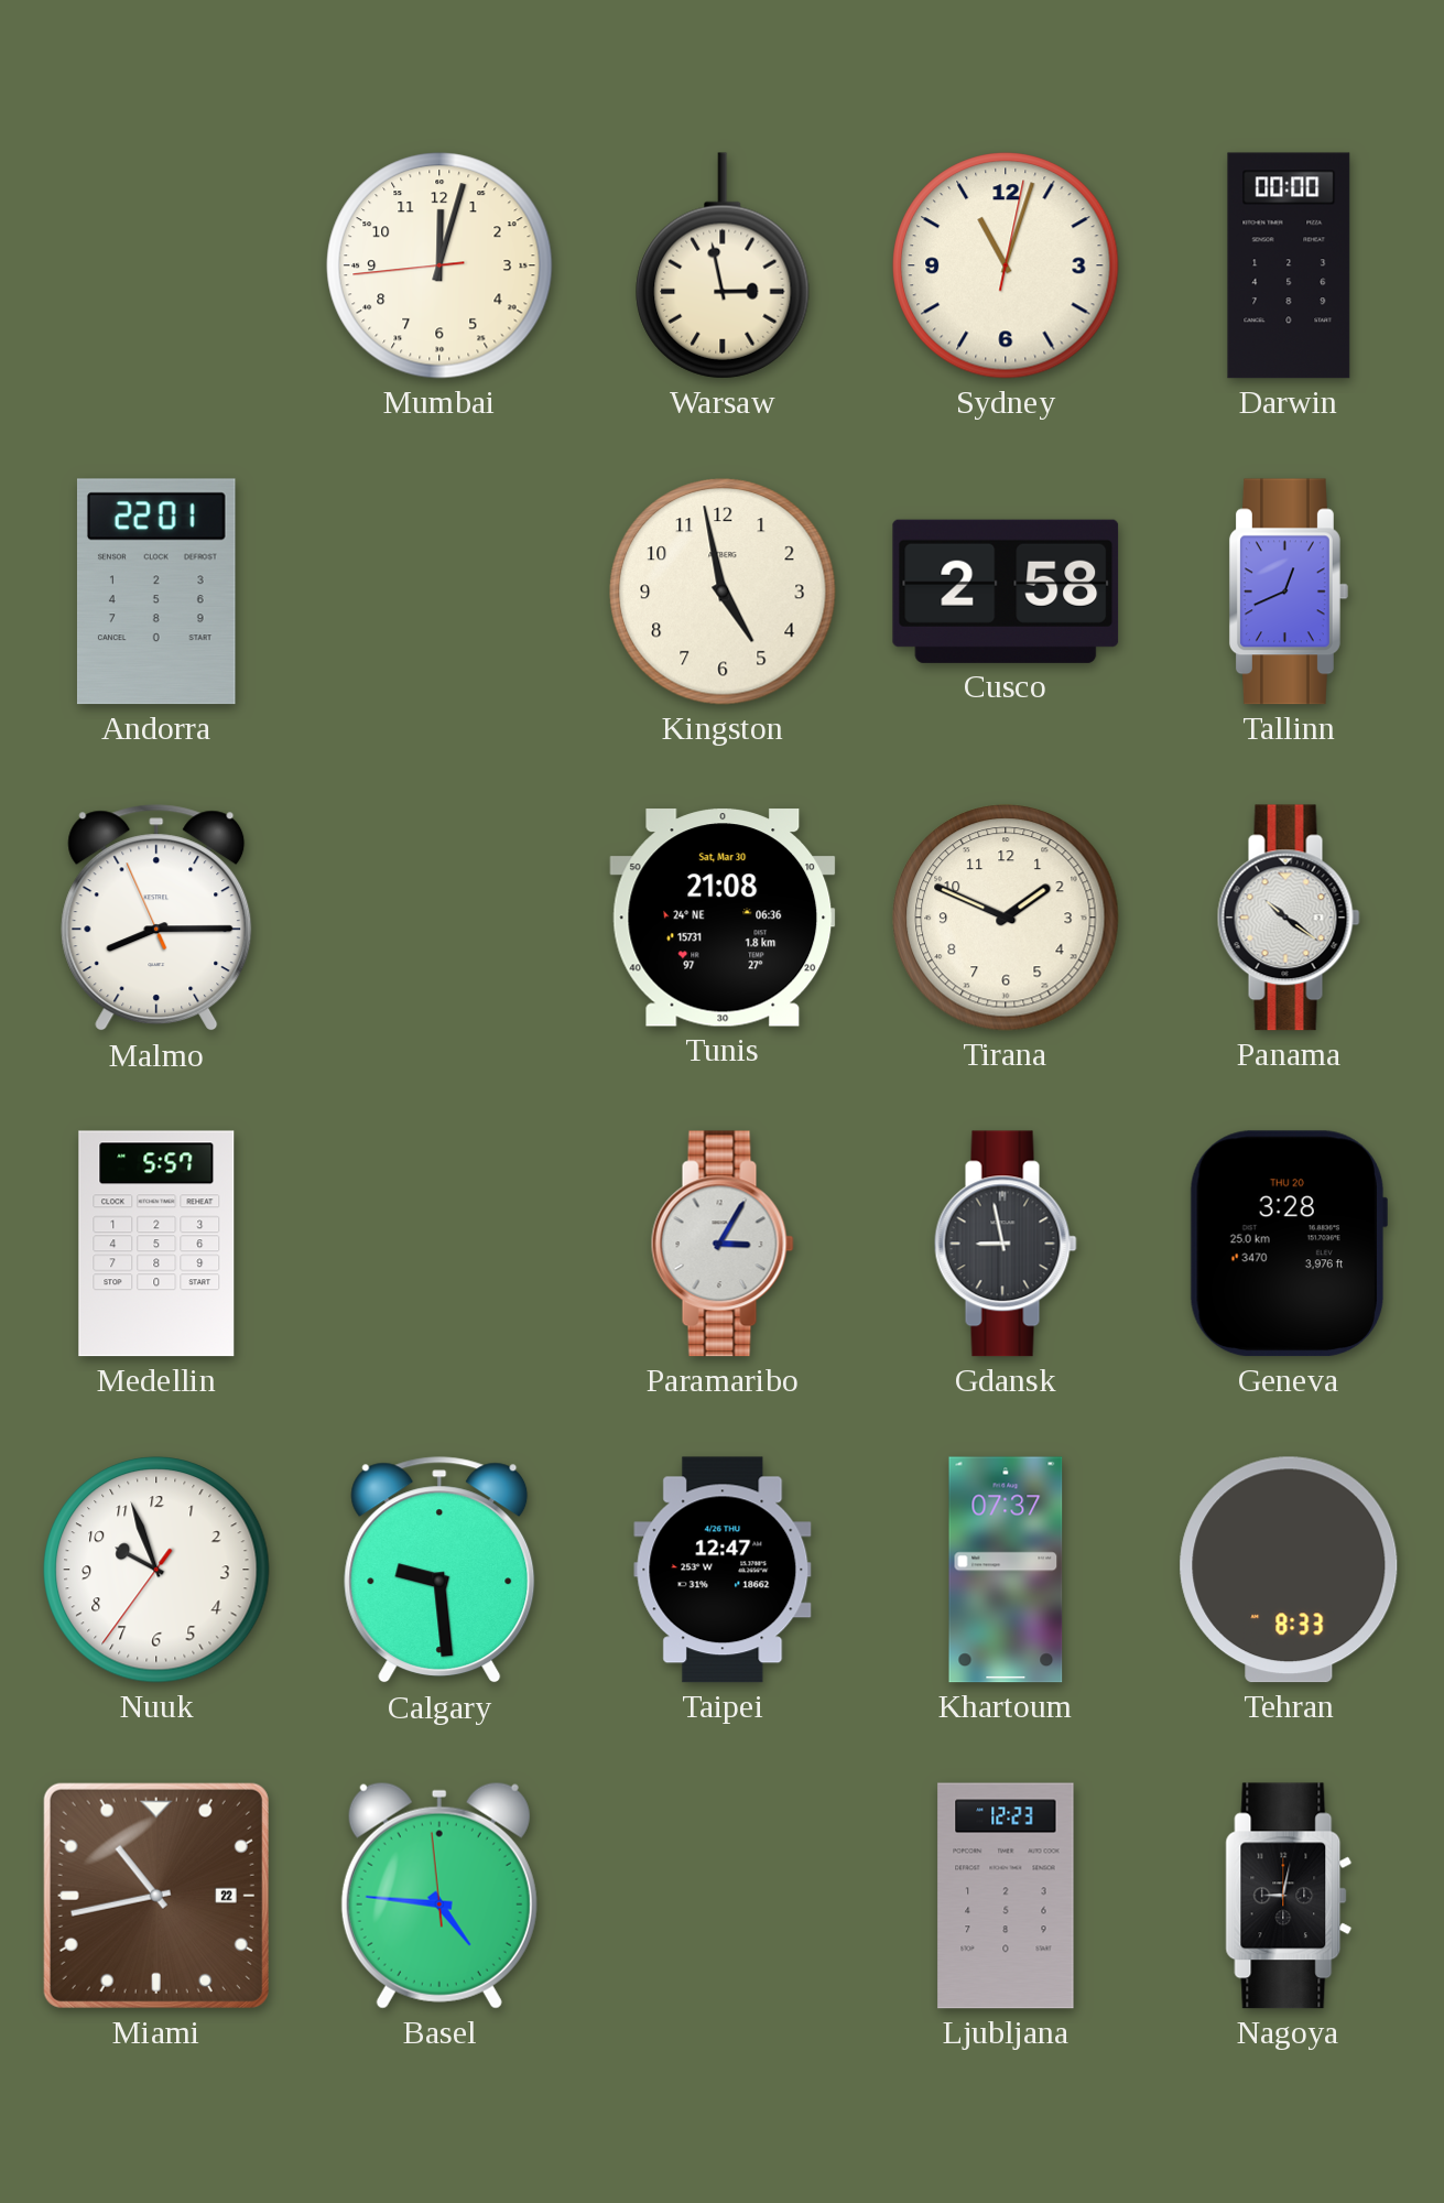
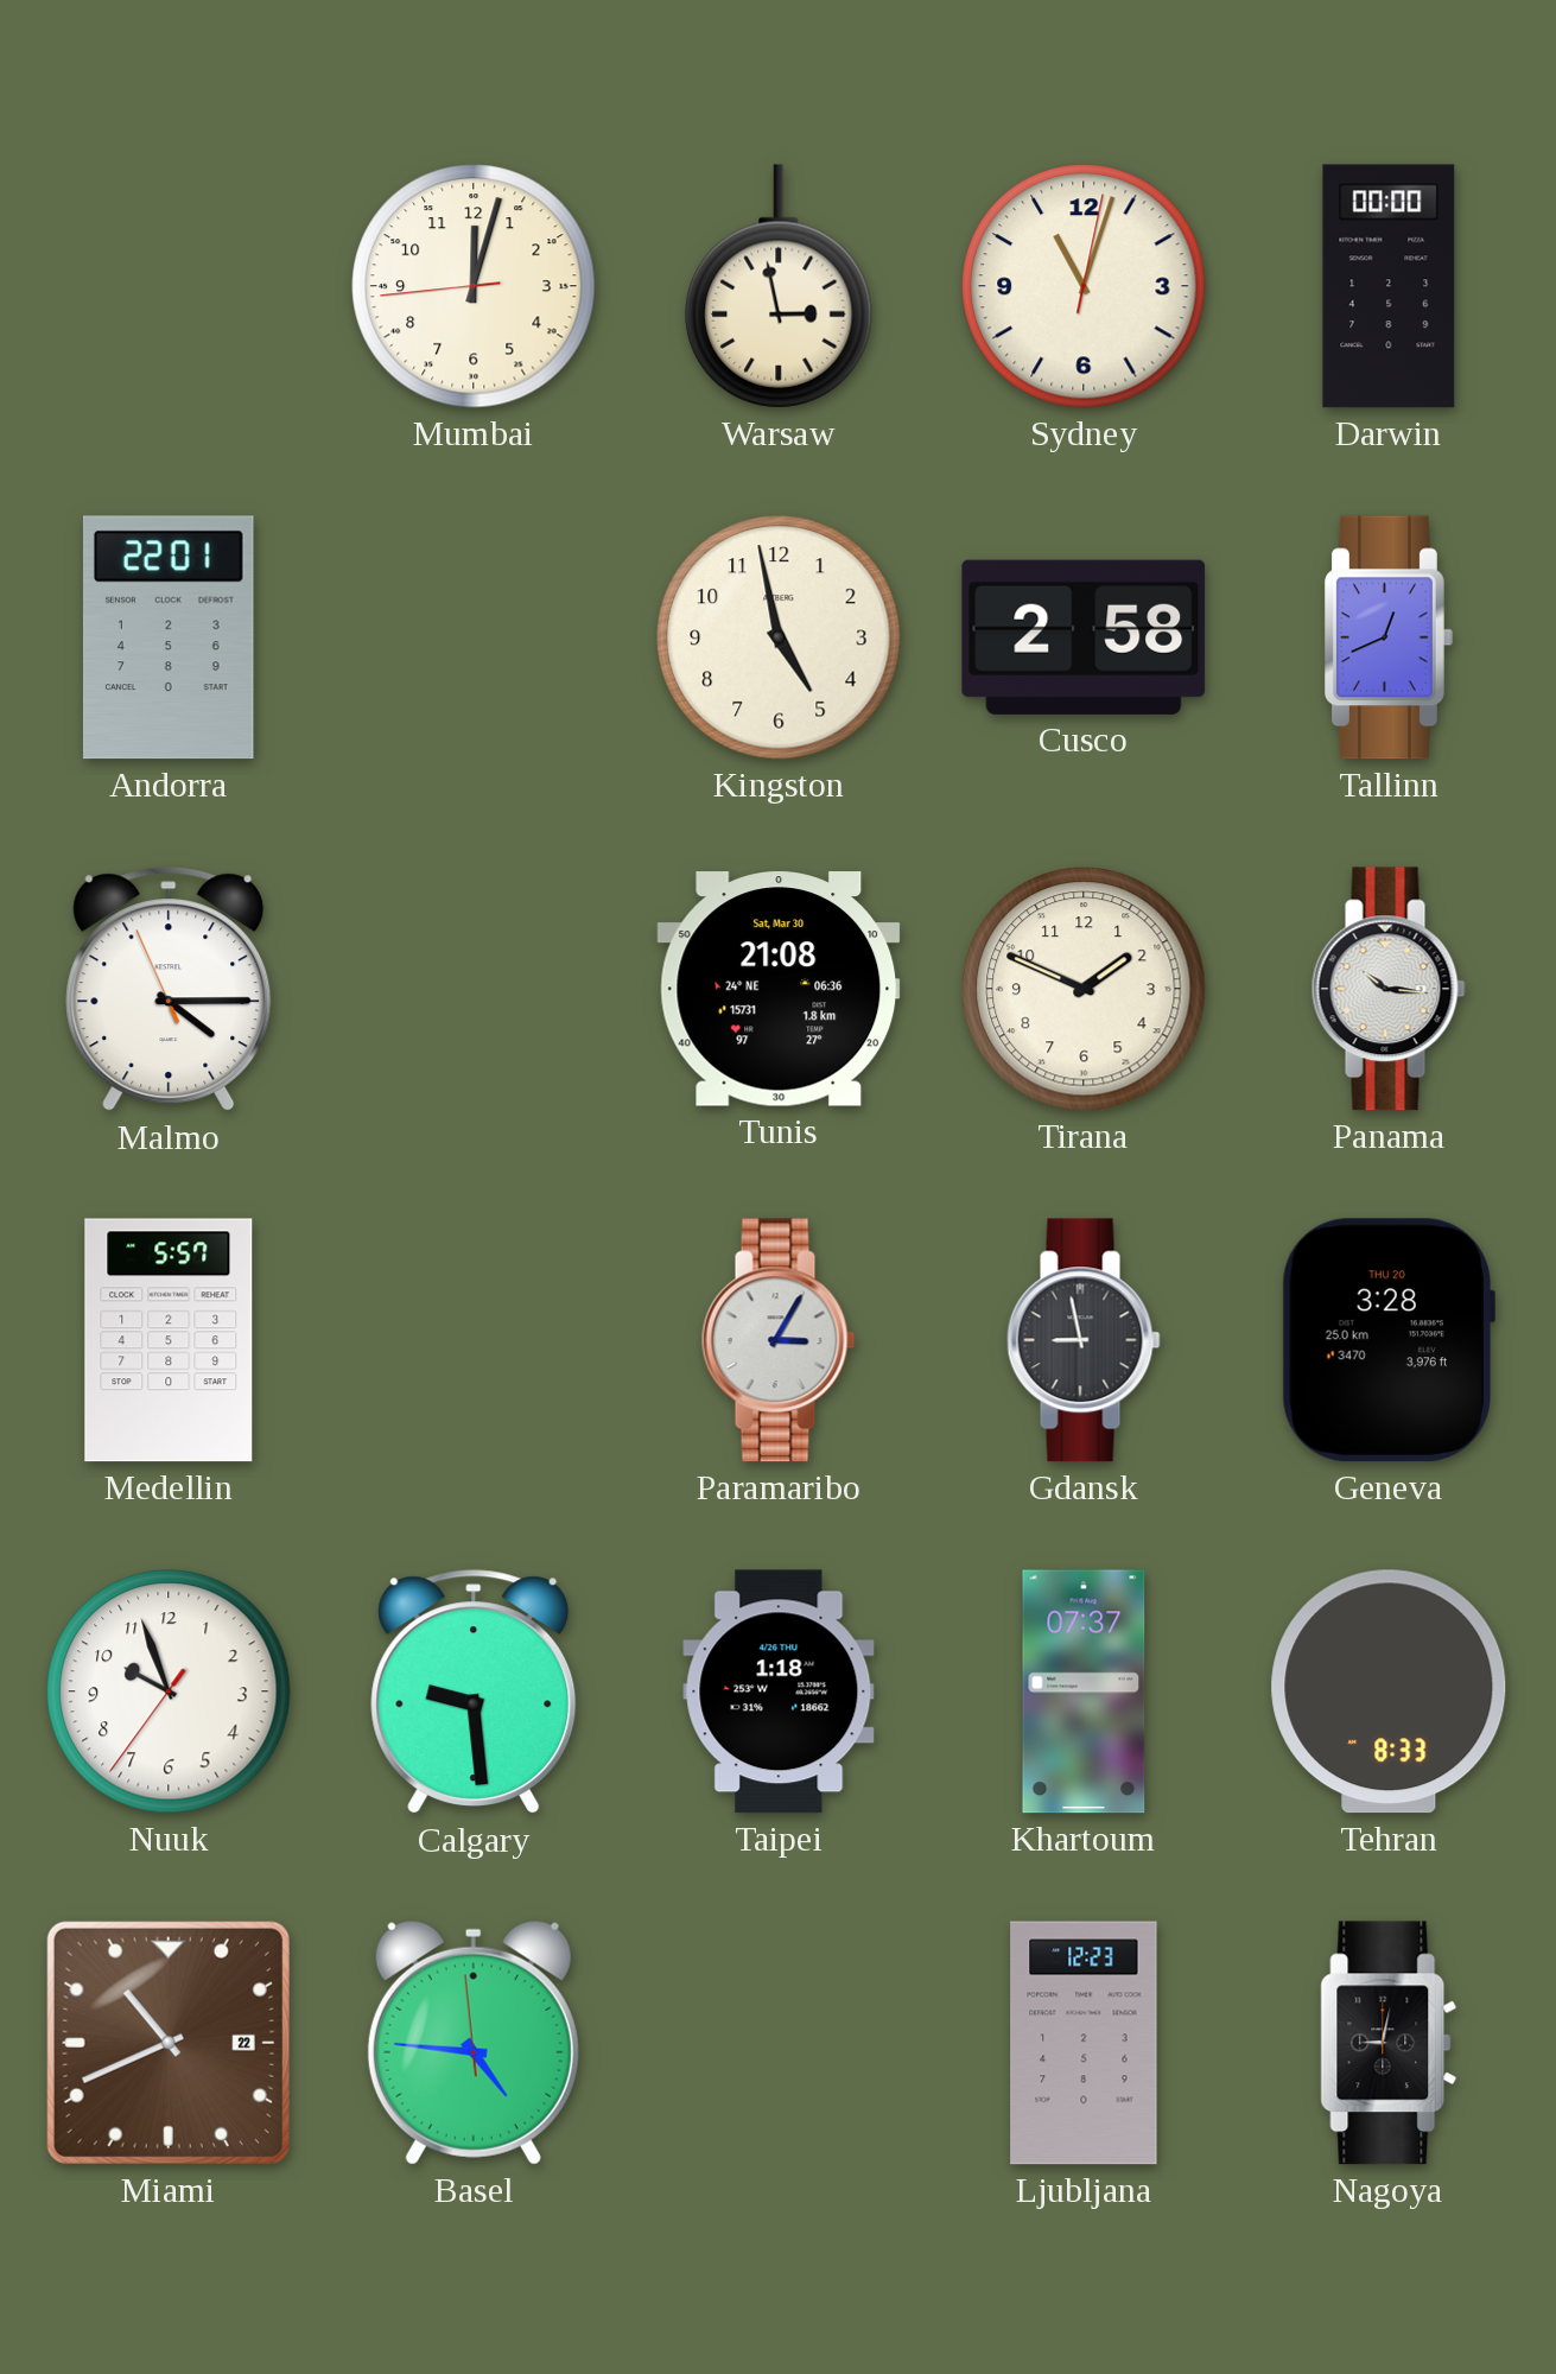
Malmo: 8:14 -> 4:14 (169, 990)
Panama: 10:21 -> 10:16 (1389, 989)
Taipei: 12:47 -> 1:18 (779, 1691)
Miami: 10:43 -> 10:41 (169, 2043)
